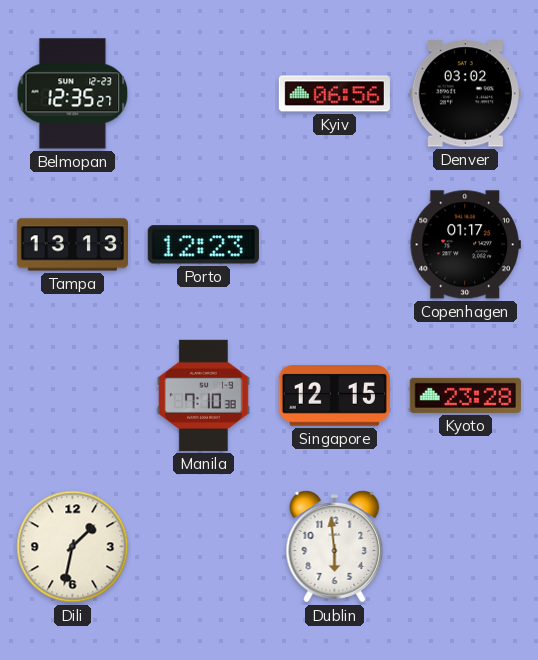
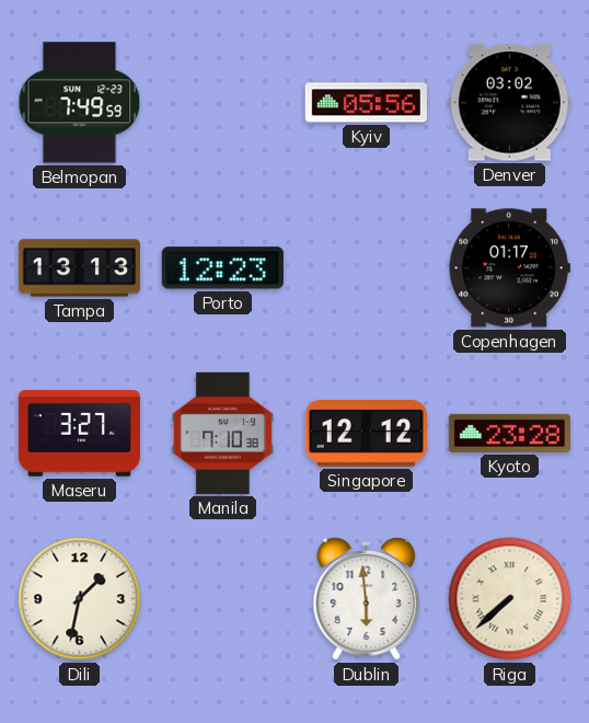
Belmopan: 12:35 -> 7:49 (80, 103)
Kyiv: 06:56 -> 05:56 (366, 103)
Maseru: none -> 3:27 (79, 434)
Singapore: 12:15 -> 12:12 (366, 434)
Riga: none -> 7:38 (510, 599)
